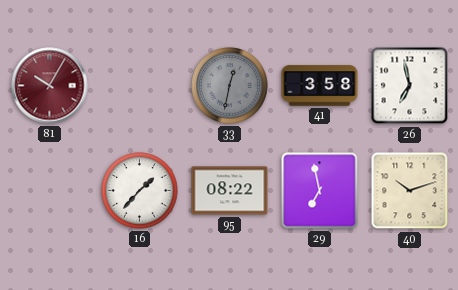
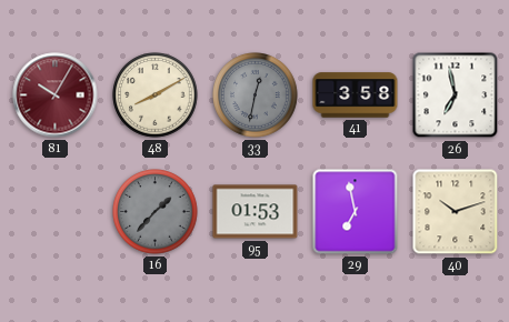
48: none -> 8:10 (156, 95)
16 dial: white -> grey (156, 212)
95: 08:22 -> 01:53 (256, 212)
